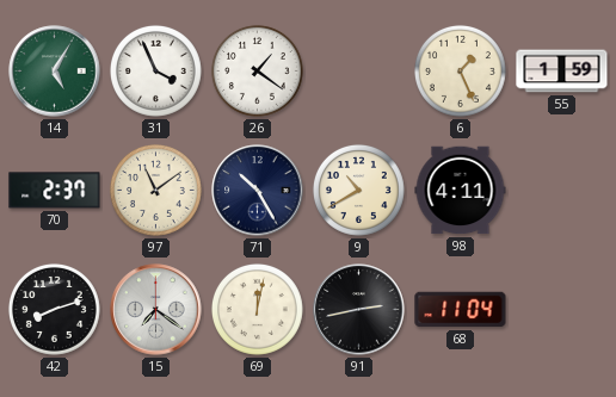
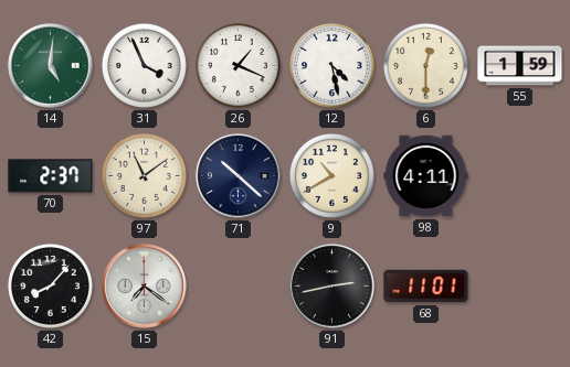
14: 5:05 -> 5:01 (51, 66)
26: 1:21 -> 1:19 (237, 65)
12: none -> 4:28 (331, 65)
6: 1:26 -> 12:30 (425, 65)
71: 10:25 -> 10:22 (239, 176)
42: 8:12 -> 8:07 (50, 285)
69: 12:02 -> none (257, 309)
68: 11:04 -> 11:01 (426, 287)
